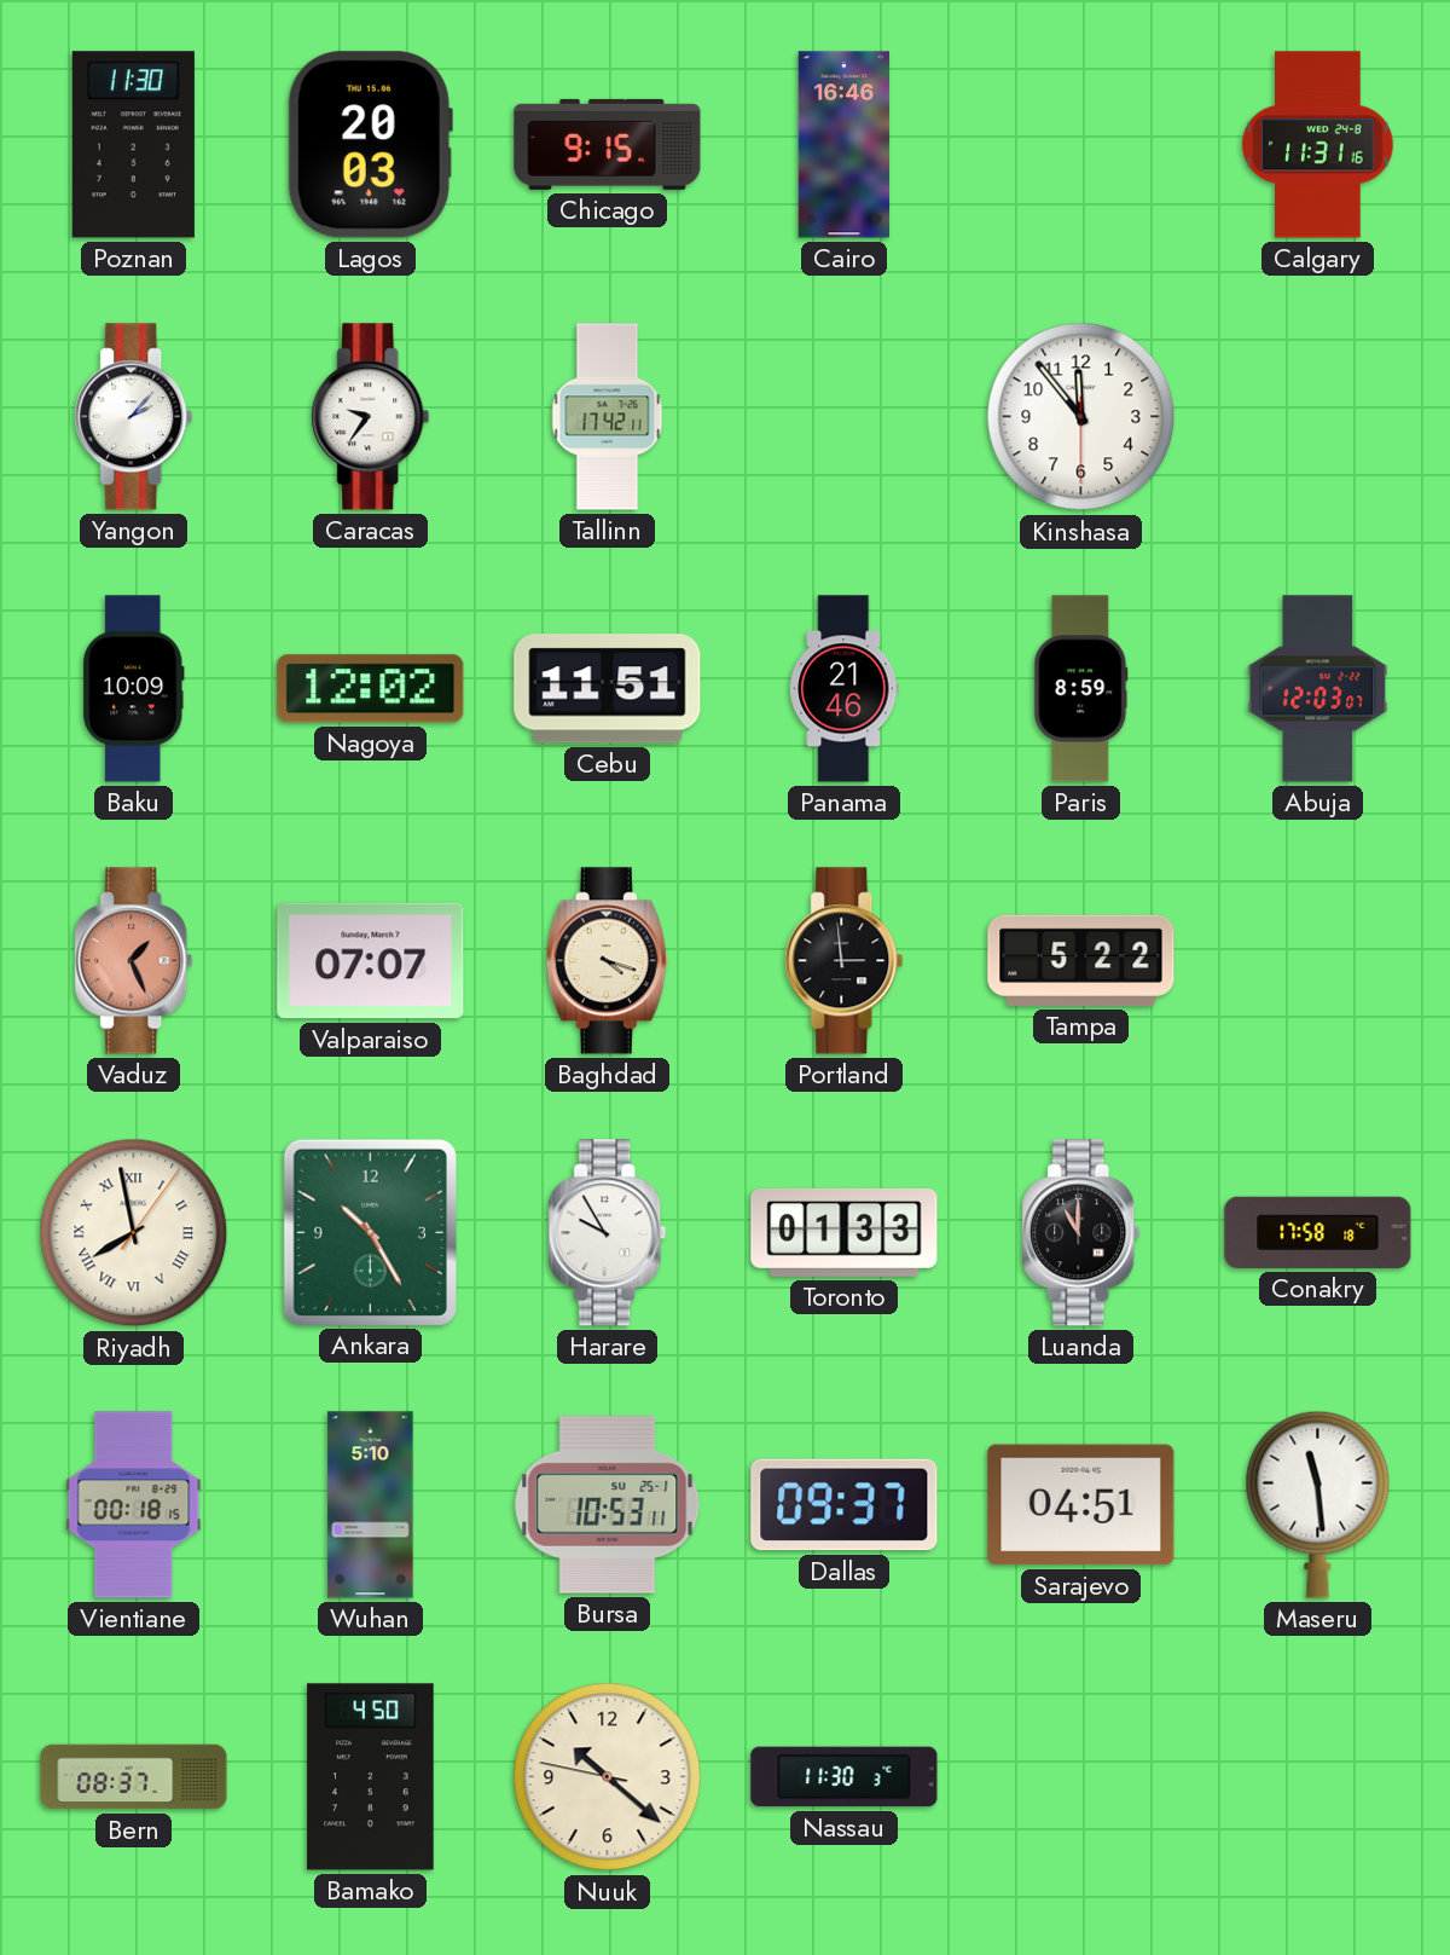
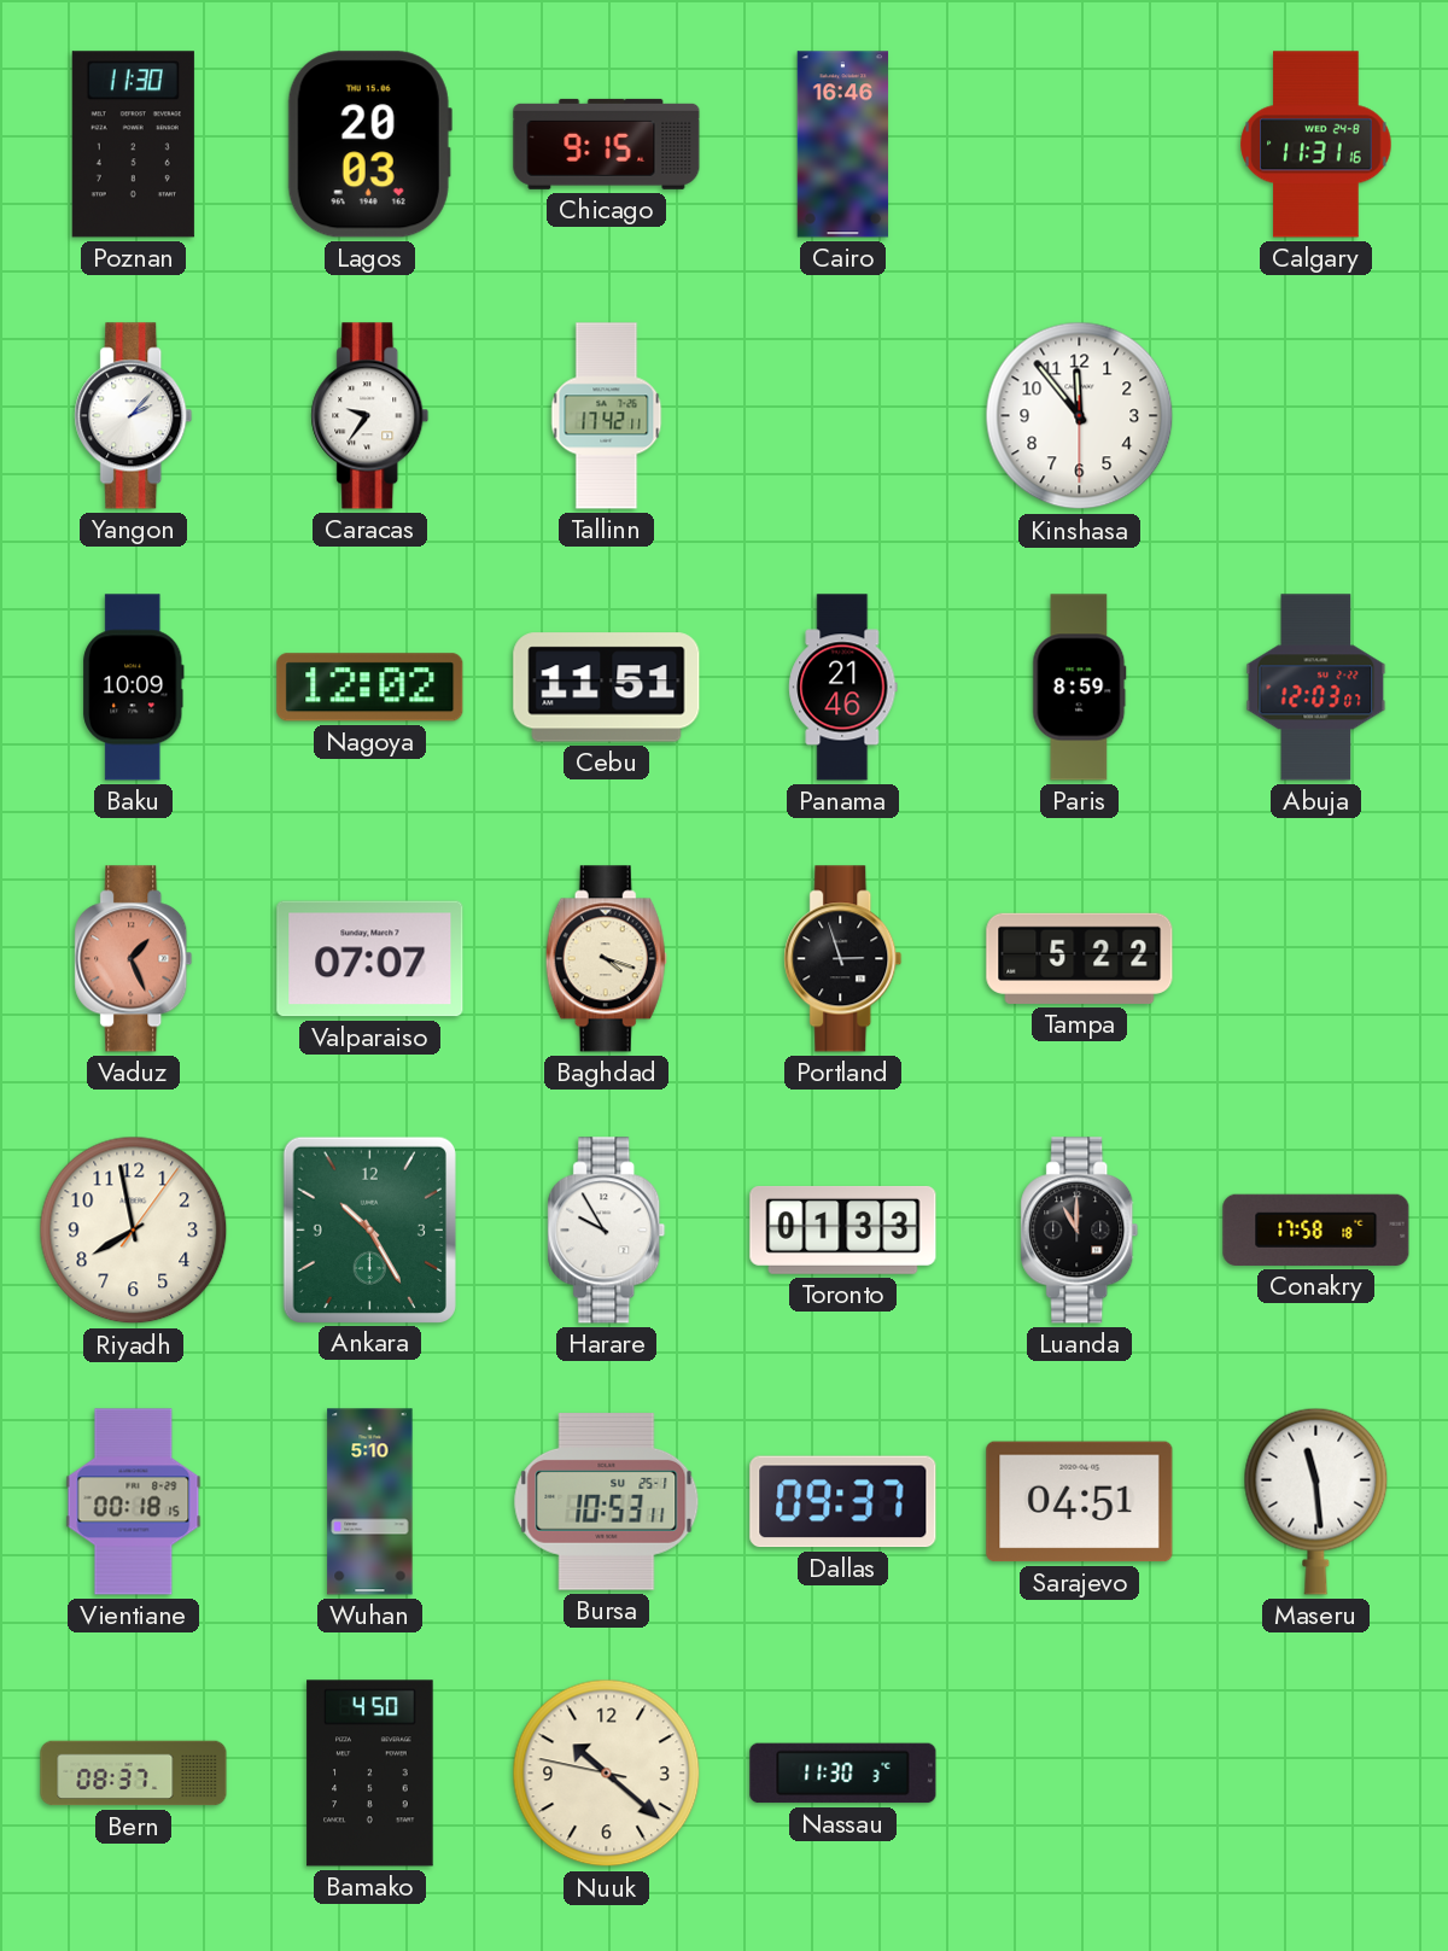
Portland: 2:59 -> 2:57 (843, 959)
Riyadh numerals: Roman -> Arabic (134, 1231)
